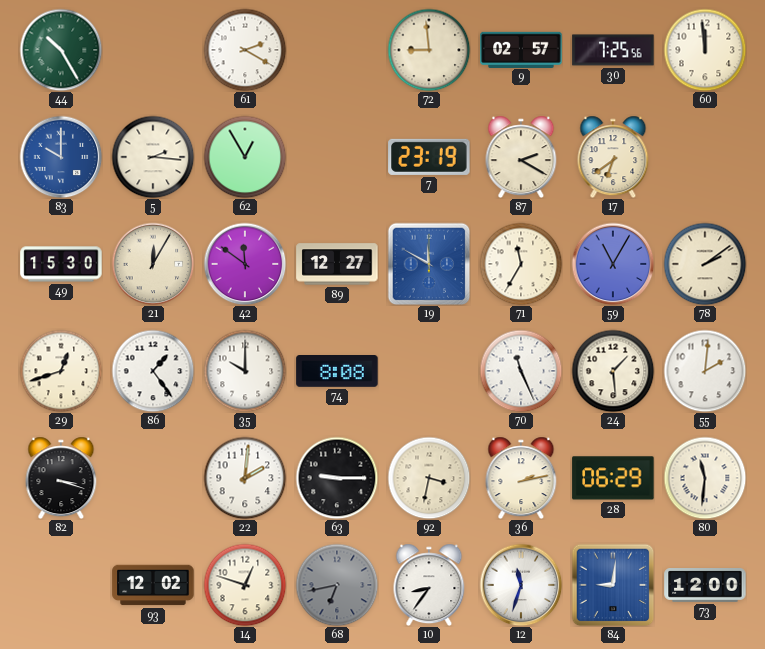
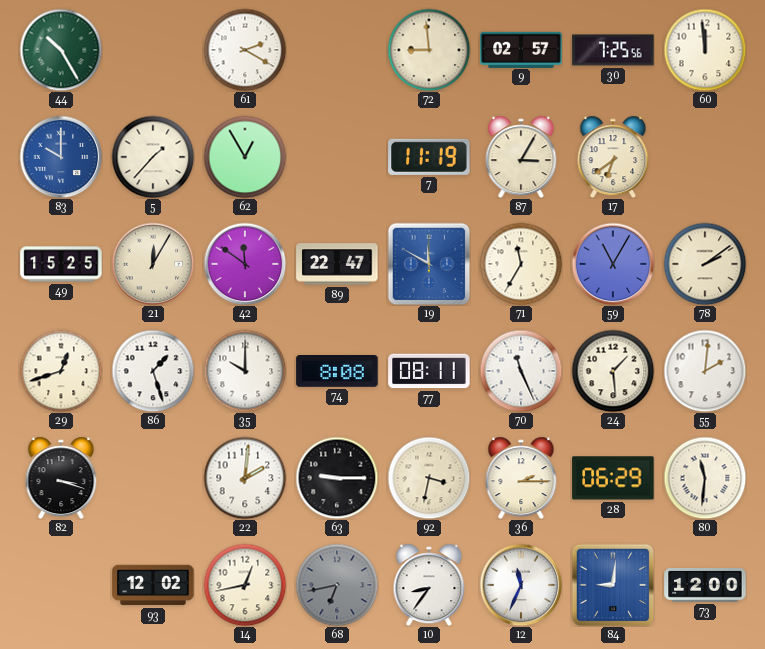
5: 2:16 -> 1:37 (153, 157)
7: 23:19 -> 11:19 (429, 157)
87: 2:20 -> 3:05 (521, 157)
49: 15:30 -> 15:25 (61, 264)
89: 12:27 -> 22:47 (337, 264)
86: 1:24 -> 1:27 (153, 371)
77: none -> 08:11 (429, 371)
36: 2:13 -> 2:15 (521, 478)
14: 12:48 -> 12:43 (245, 585)
12: 11:33 -> 11:34 (521, 585)
